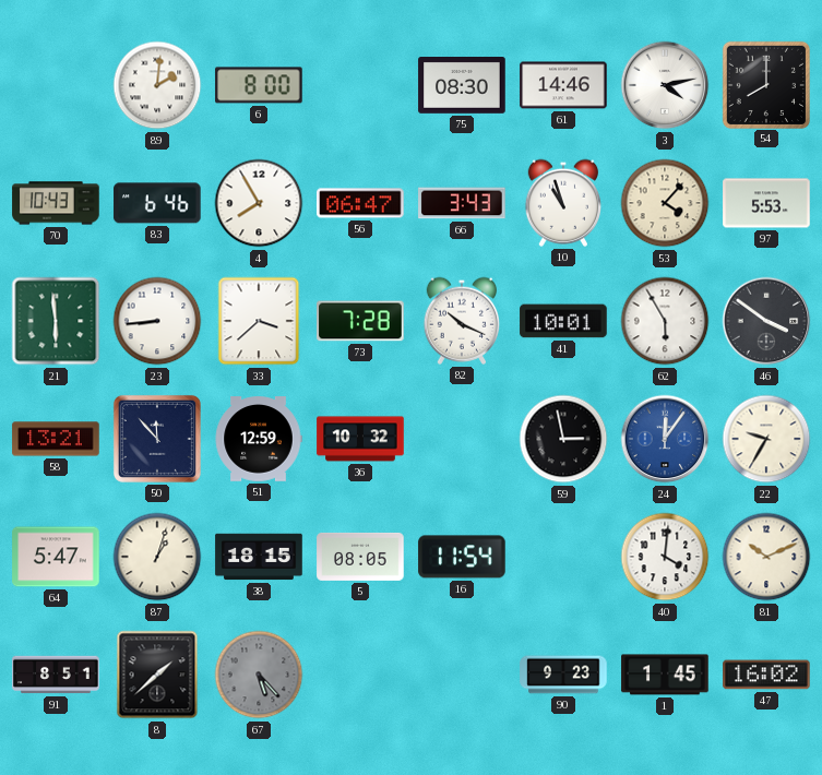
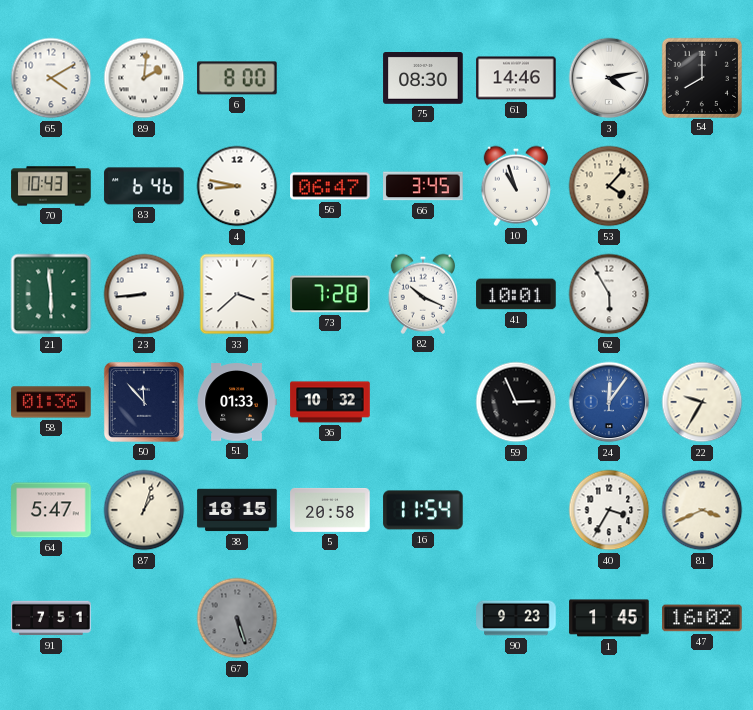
65: none -> 4:10 (51, 78)
4: 7:55 -> 8:47 (237, 186)
66: 3:43 -> 3:45 (423, 186)
97: 5:53 -> none (766, 203)
46: 3:51 -> none (766, 321)
58: 13:21 -> 01:36 (51, 402)
51: 12:59 -> 01:33 (237, 402)
59: 2:58 -> 2:56 (516, 402)
5: 08:05 -> 20:58 (330, 510)
40: 4:01 -> 3:35 (609, 510)
81: 10:11 -> 3:41 (702, 510)
91: 8:51 -> 7:51 (51, 618)
8: 1:38 -> none (157, 675)
67: 5:23 -> 5:27 (237, 618)
